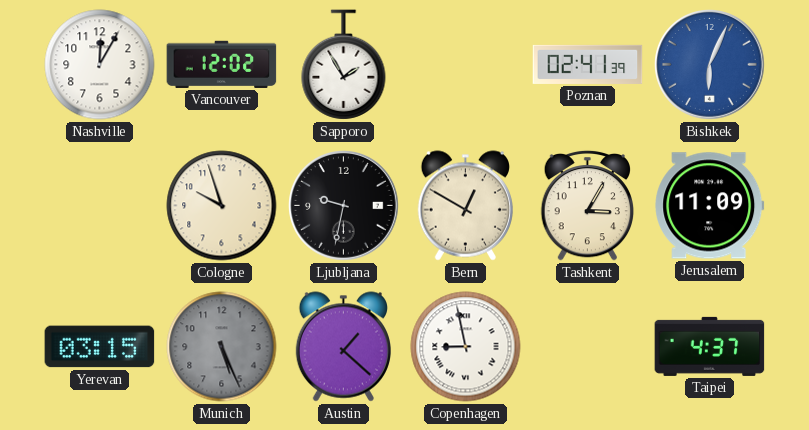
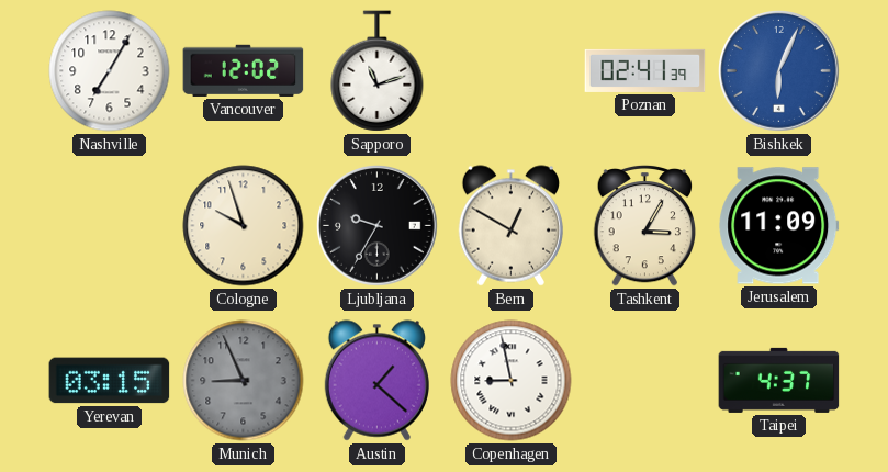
Nashville: 12:05 -> 7:05 (110, 71)
Sapporo: 1:55 -> 11:12 (378, 71)
Ljubljana: 9:32 -> 9:35 (378, 226)
Munich: 5:26 -> 8:56 (244, 381)
